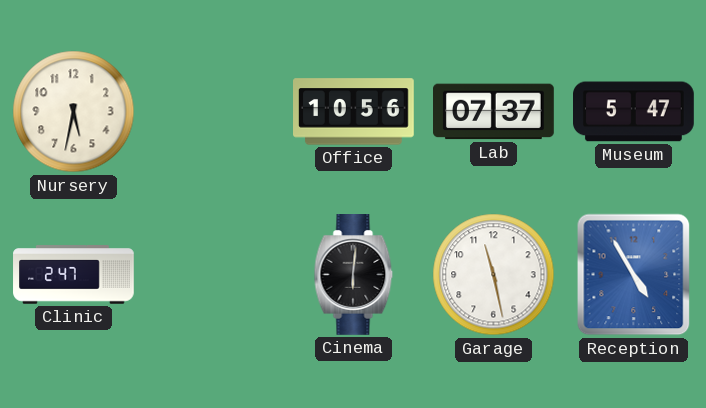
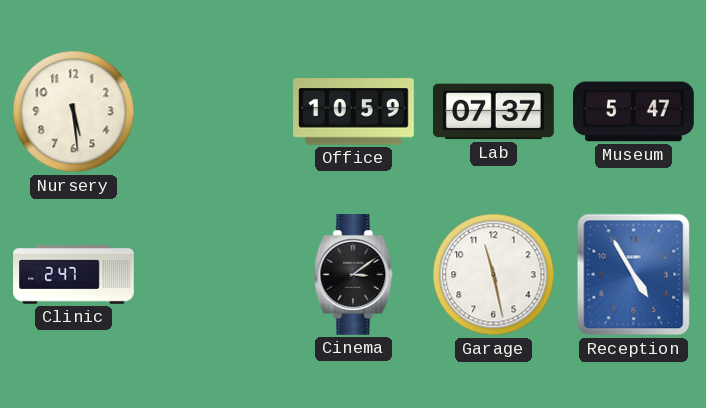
Nursery: 5:32 -> 5:29 (74, 112)
Office: 10:56 -> 10:59 (354, 112)
Cinema: 6:01 -> 3:09 (354, 275)
